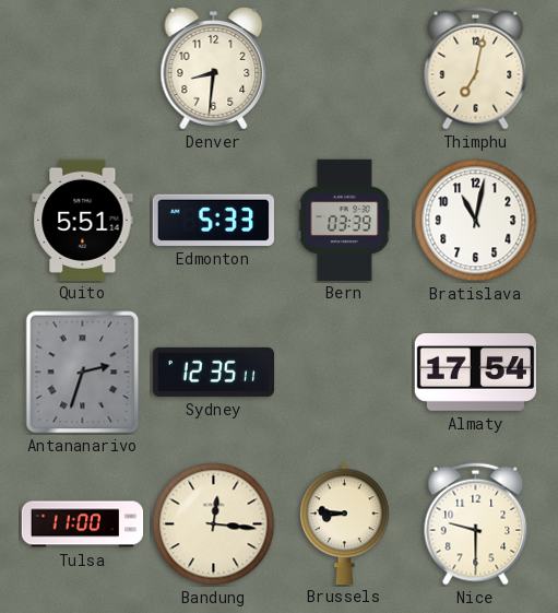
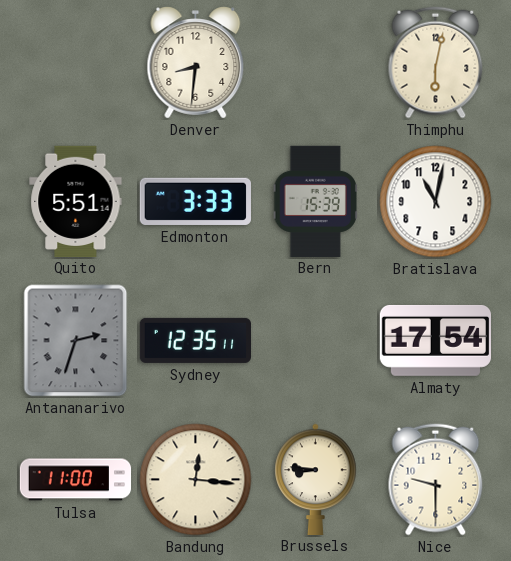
Thimphu: 7:02 -> 6:02 (436, 63)
Edmonton: 5:33 -> 3:33 (195, 201)
Bern: 03:39 -> 15:39 (315, 201)
